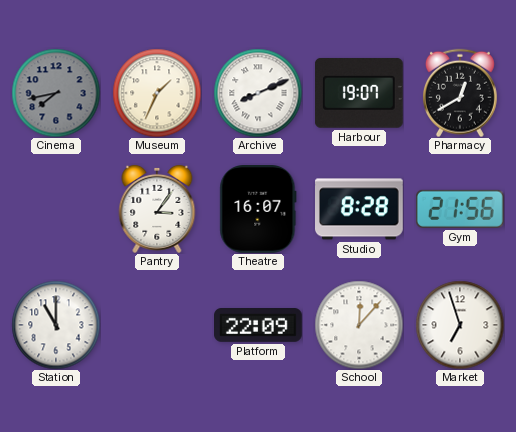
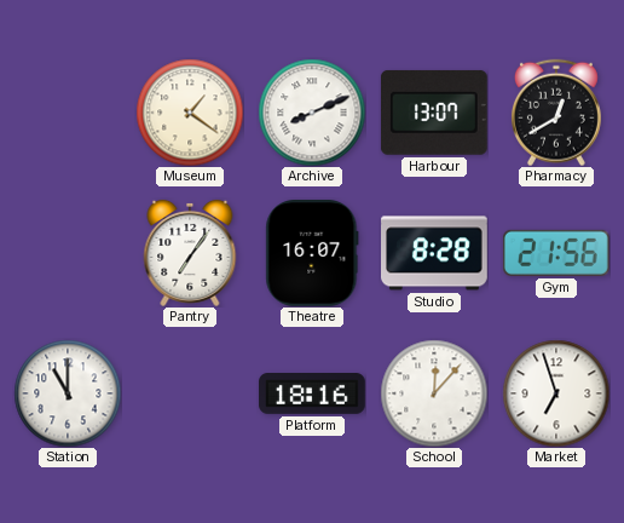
Cinema: 7:43 -> none (56, 93)
Museum: 1:34 -> 1:21 (190, 113)
Harbour: 19:07 -> 13:07 (434, 113)
Pantry: 3:06 -> 7:06 (190, 253)
Platform: 22:09 -> 18:16 (313, 395)
